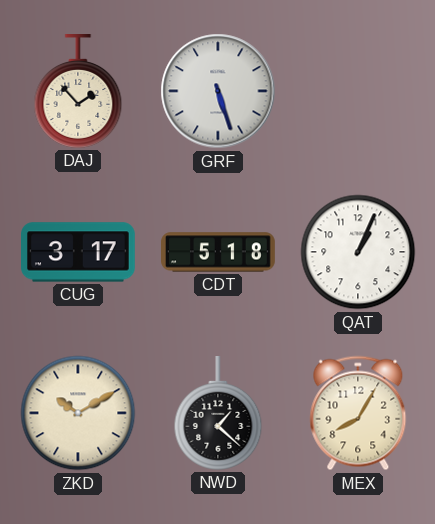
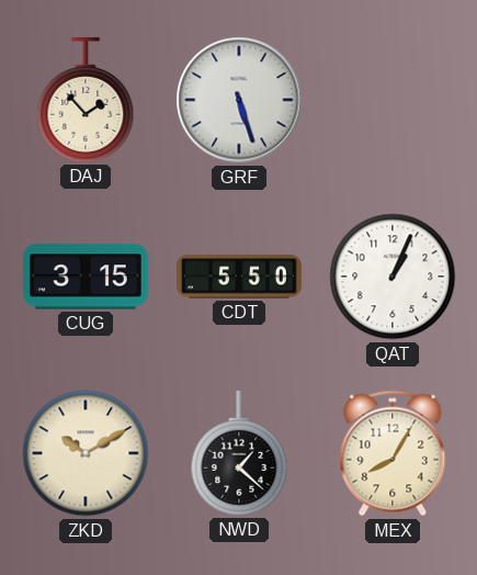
CUG: 3:17 -> 3:15 (87, 277)
CDT: 5:18 -> 5:50 (239, 277)
